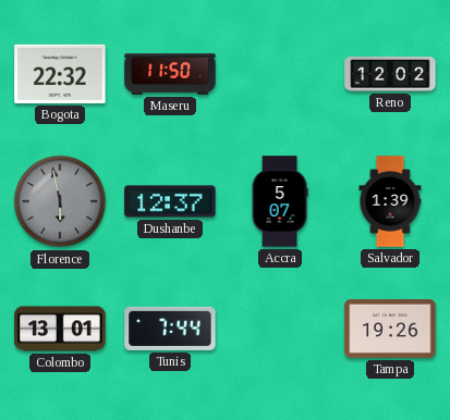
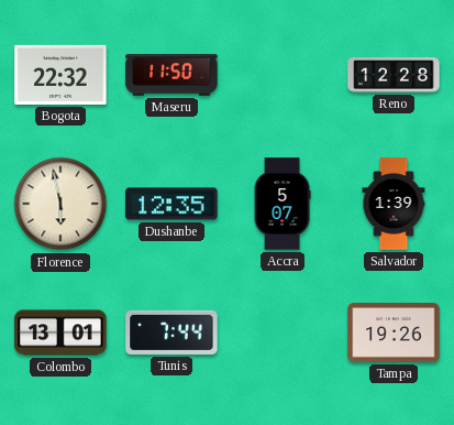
Reno: 12:02 -> 12:28 (394, 75)
Florence dial: grey -> cream (60, 204)
Dushanbe: 12:37 -> 12:35 (171, 204)
